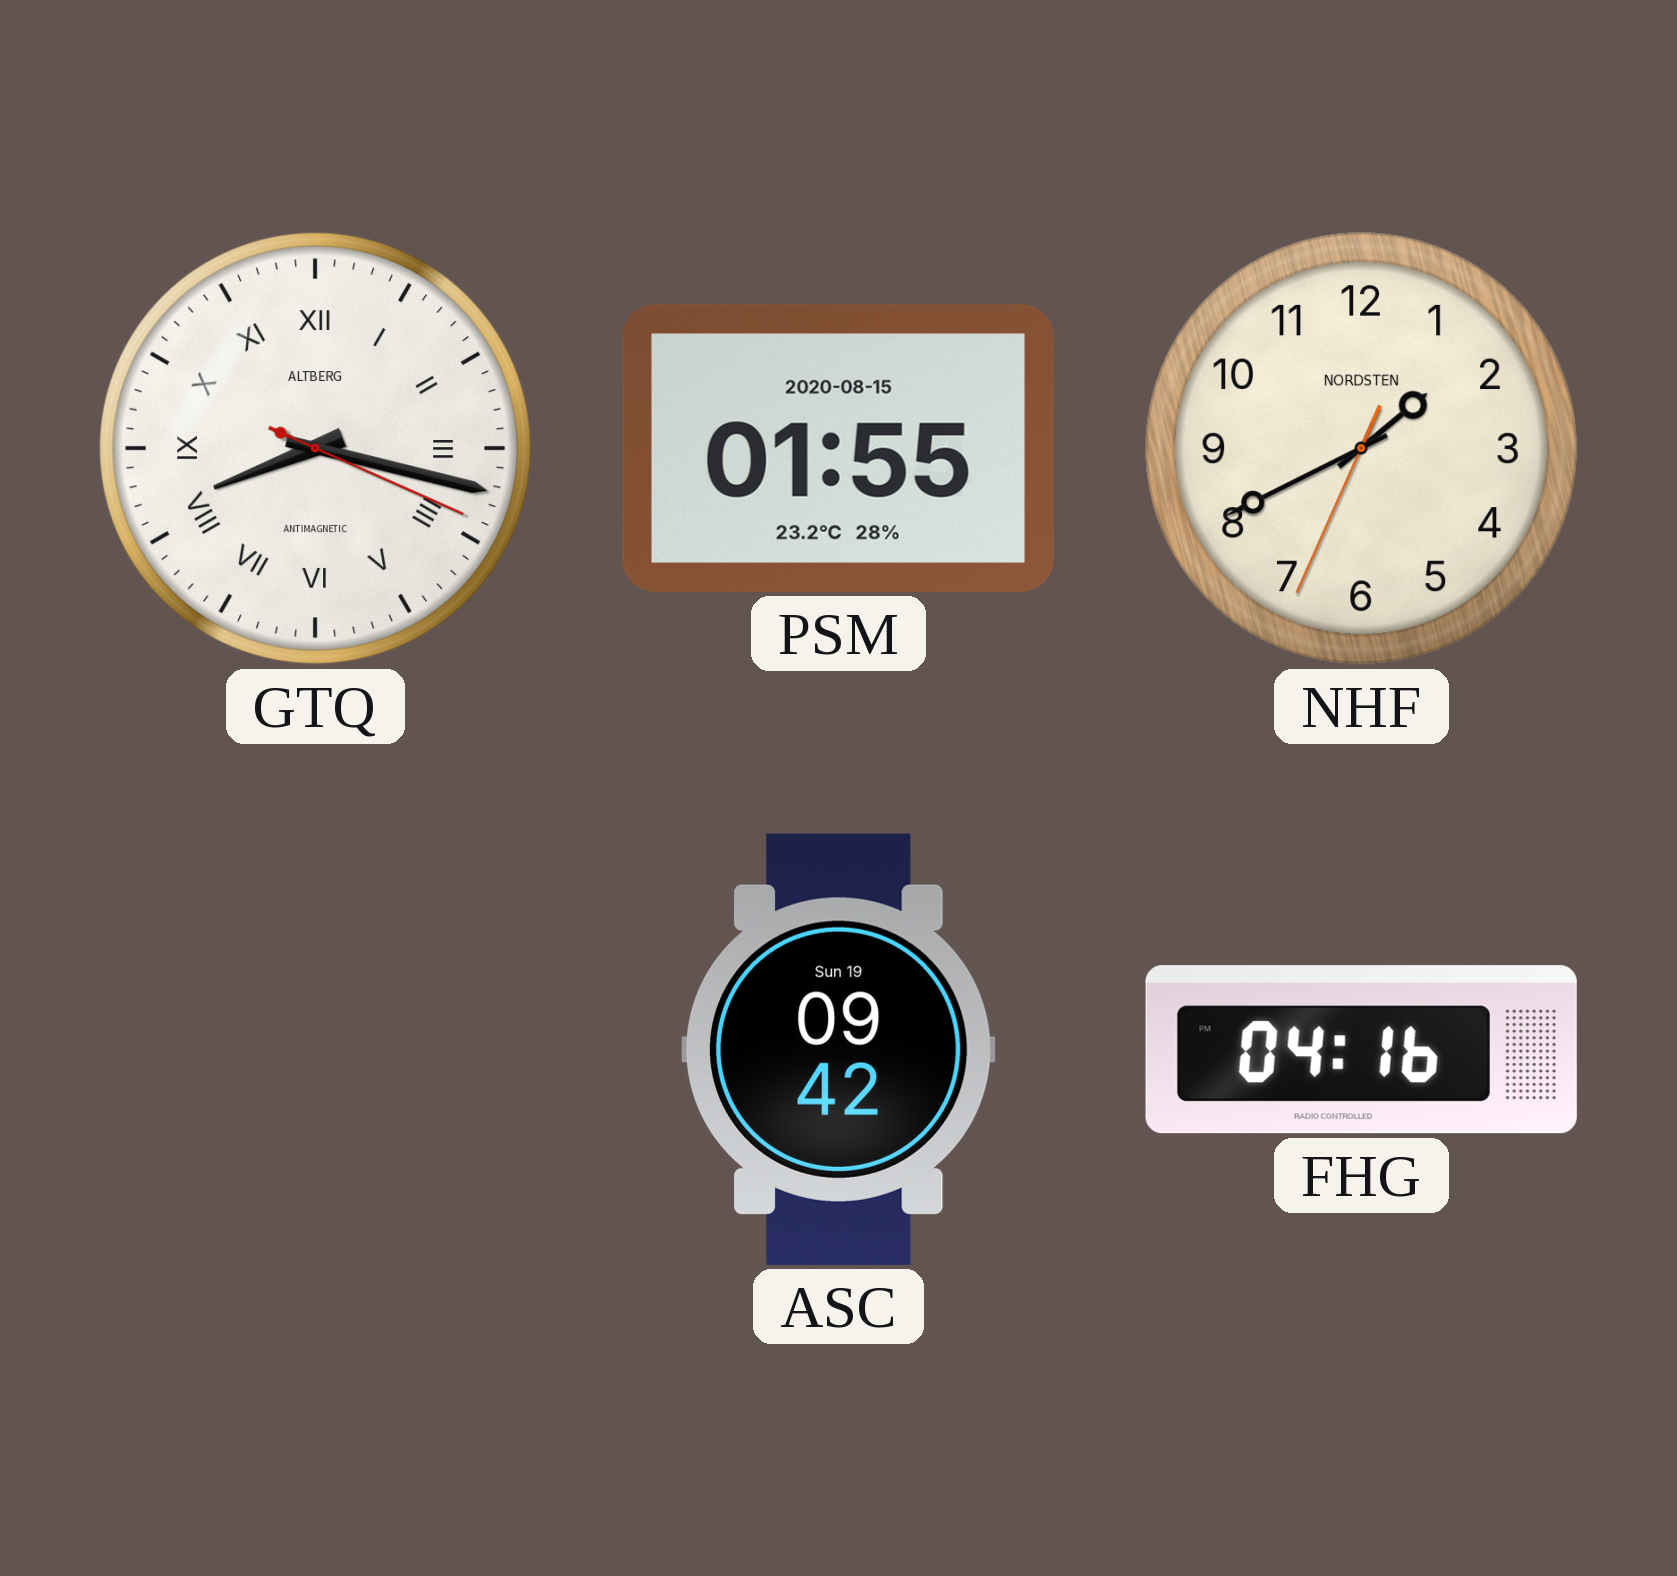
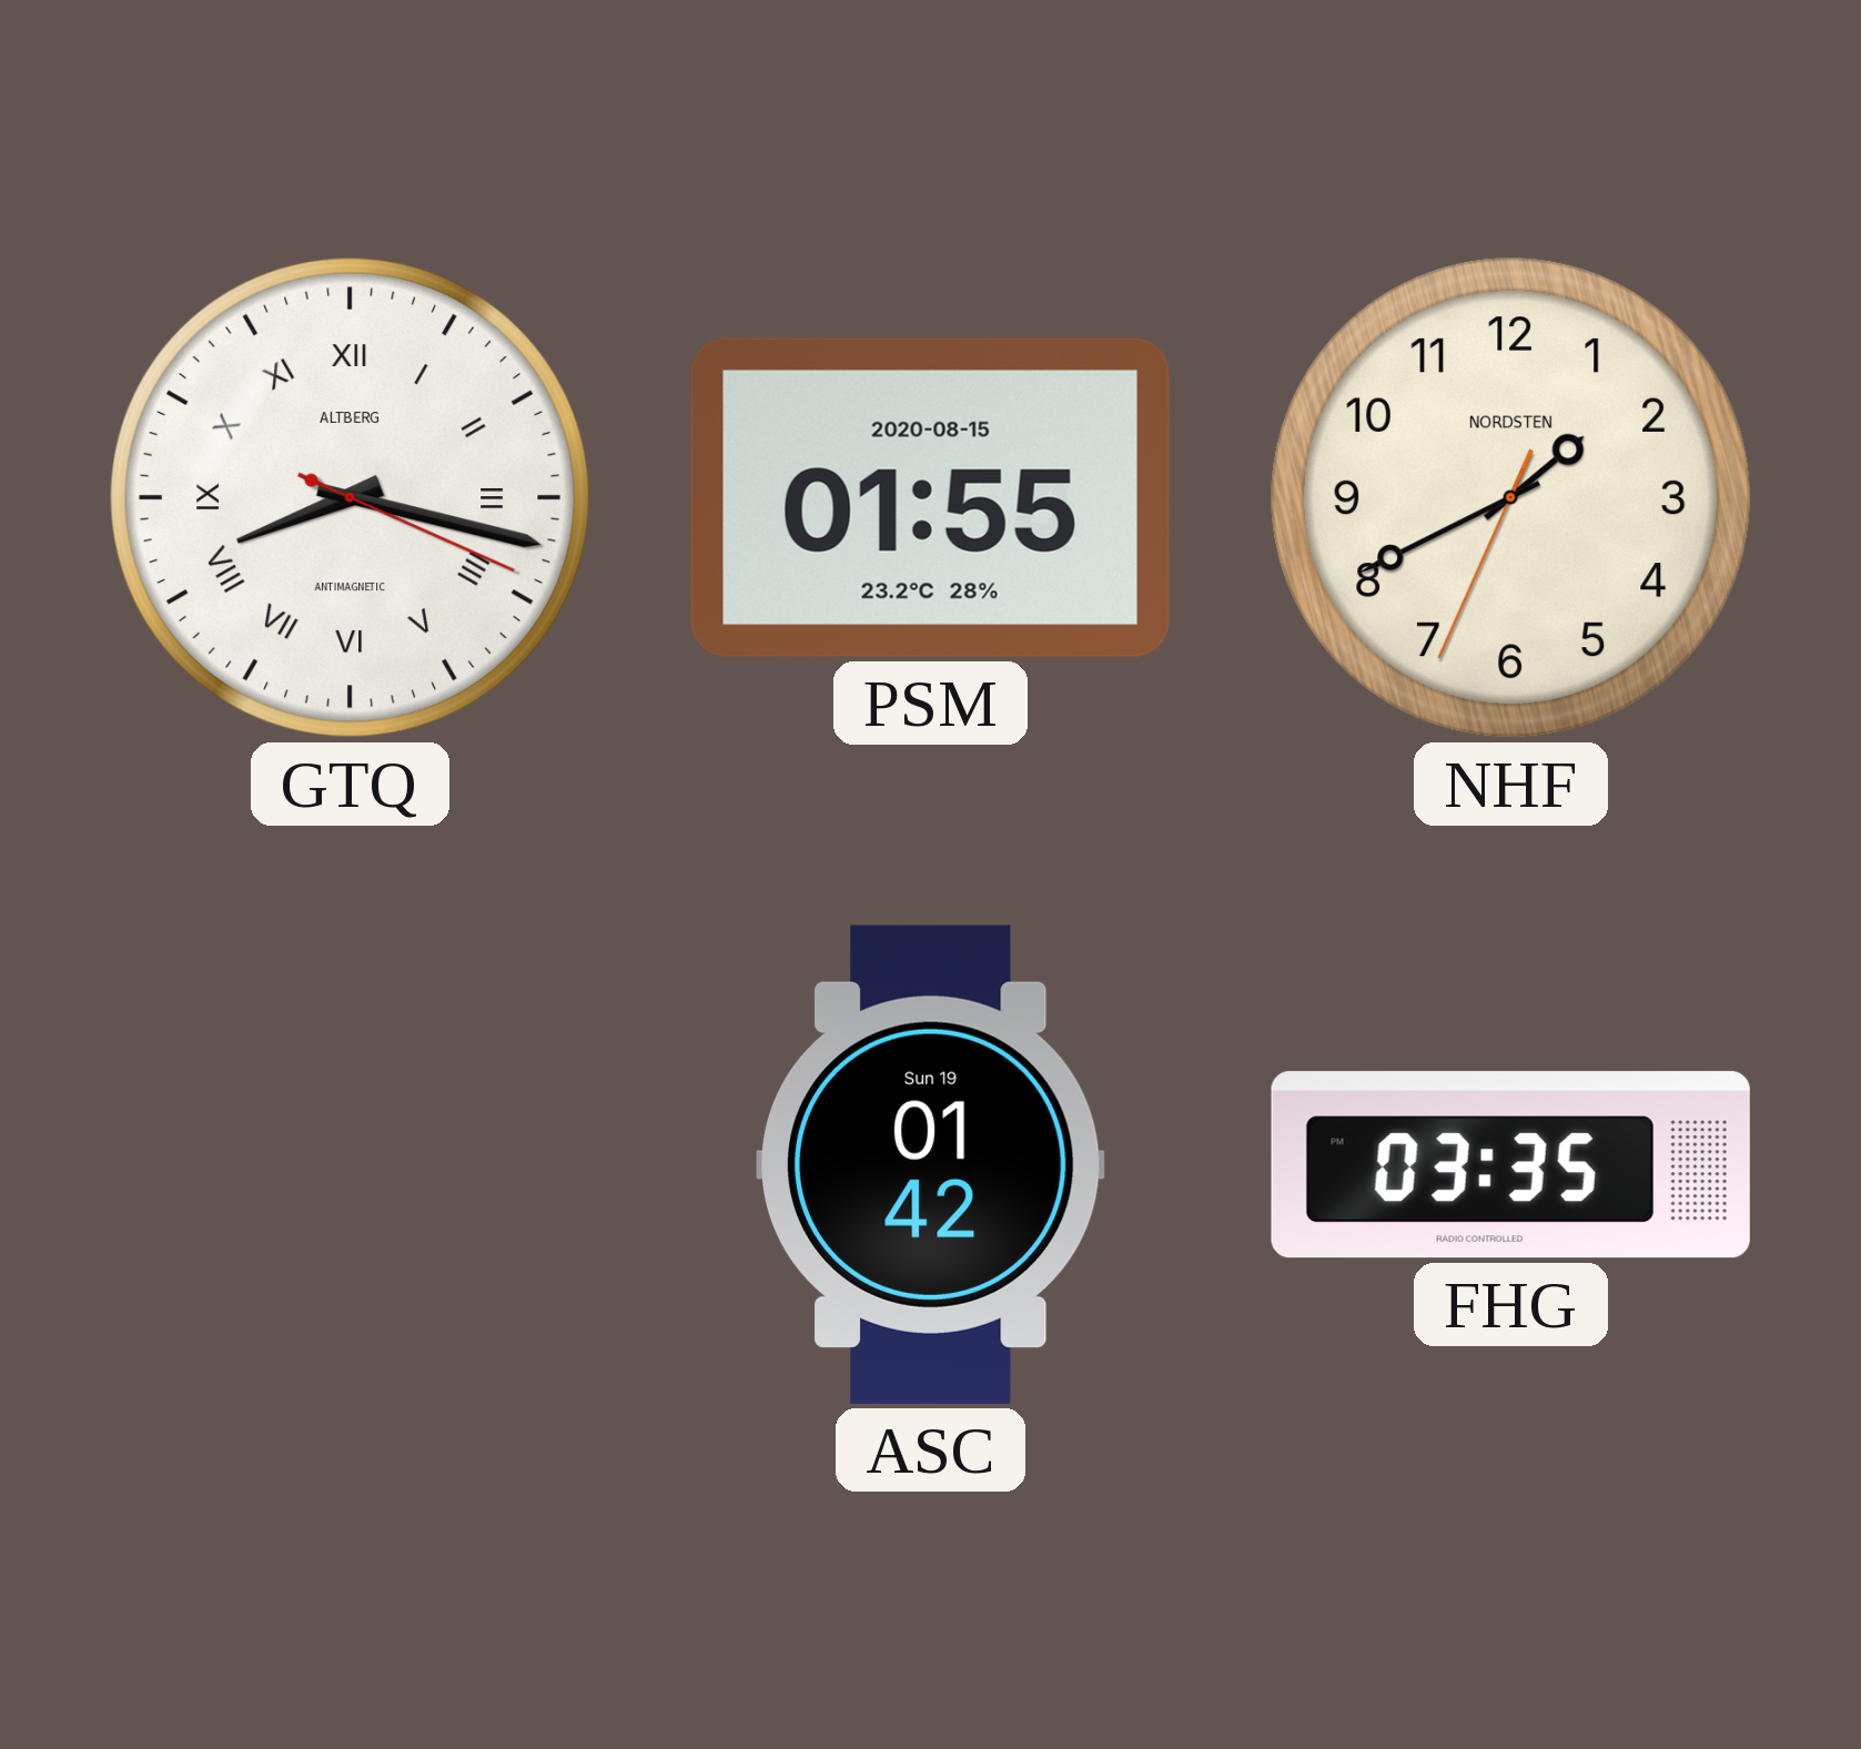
ASC: 09:42 -> 01:42 (930, 1164)
FHG: 04:16 -> 03:35 (1510, 1165)
